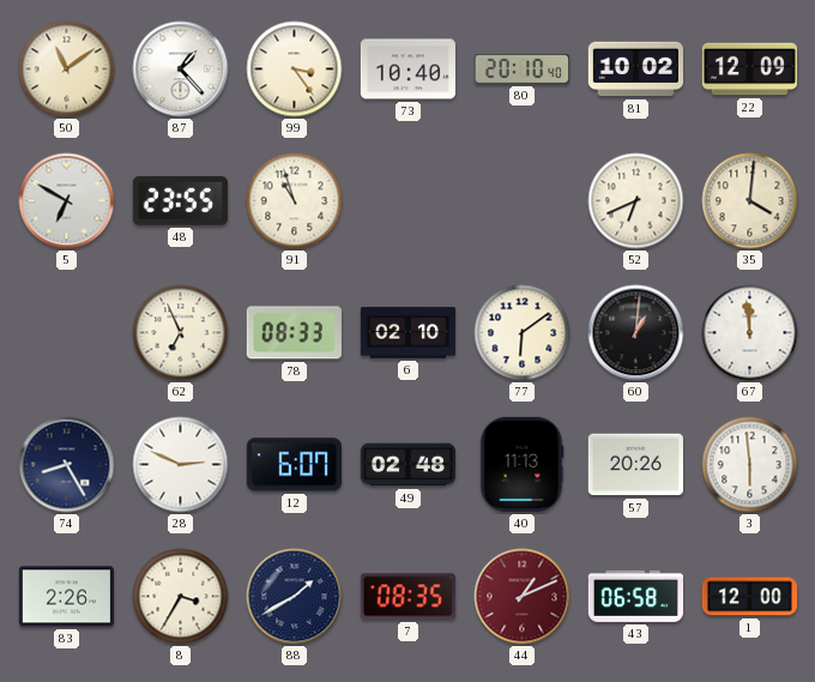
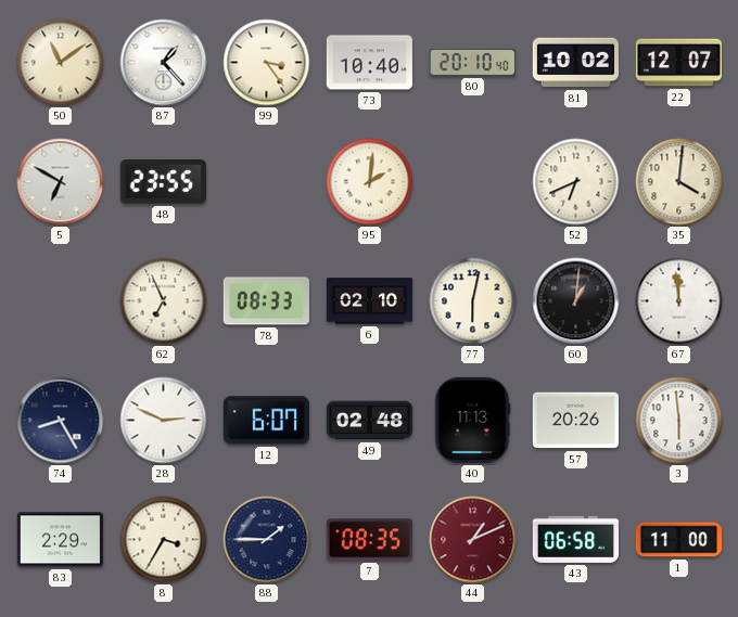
22: 12:09 -> 12:07 (678, 63)
91: 10:57 -> none (295, 201)
95: none -> 2:01 (370, 182)
77: 6:09 -> 6:02 (473, 301)
83: 2:26 -> 2:29 (60, 540)
88: 1:40 -> 1:45 (267, 540)
1: 12:00 -> 11:00 (678, 540)
